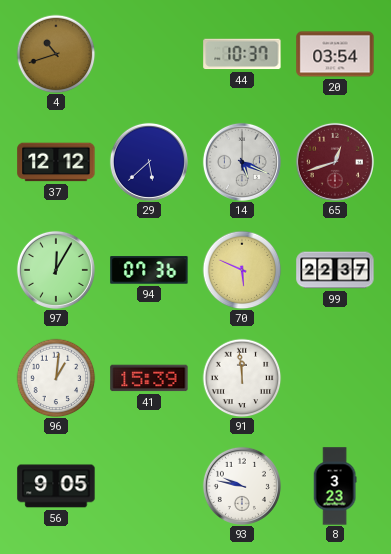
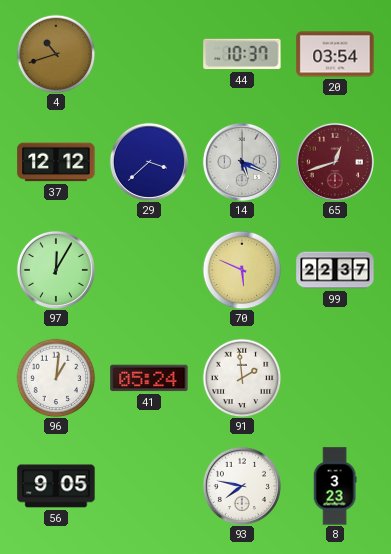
29: 5:38 -> 3:38 (149, 162)
94: 07:36 -> none (149, 270)
41: 15:39 -> 05:24 (149, 378)
91: 11:59 -> 1:59 (242, 378)
93: 9:47 -> 7:47 (242, 486)
